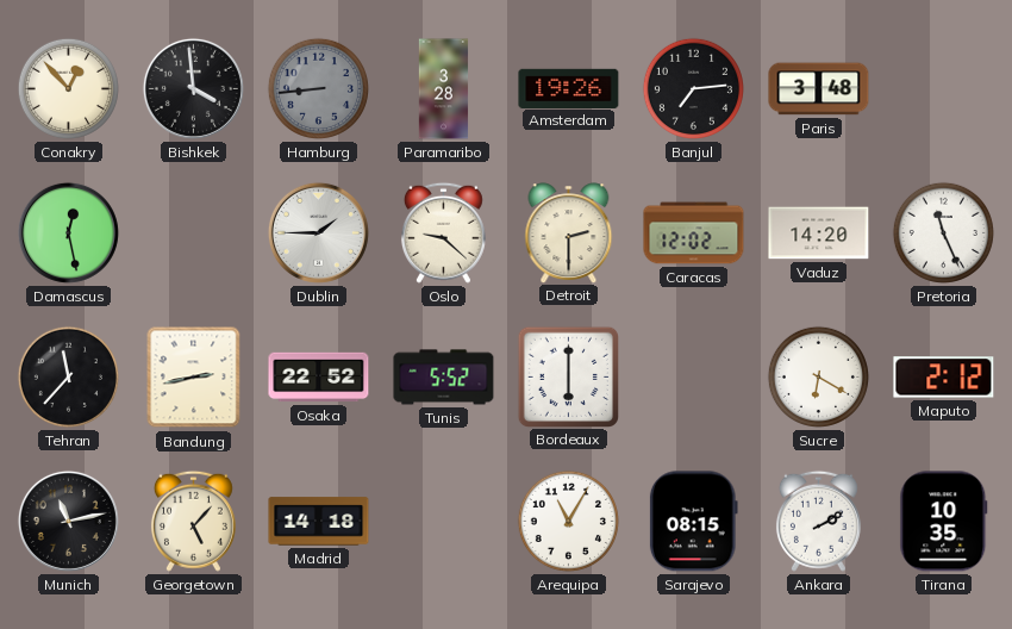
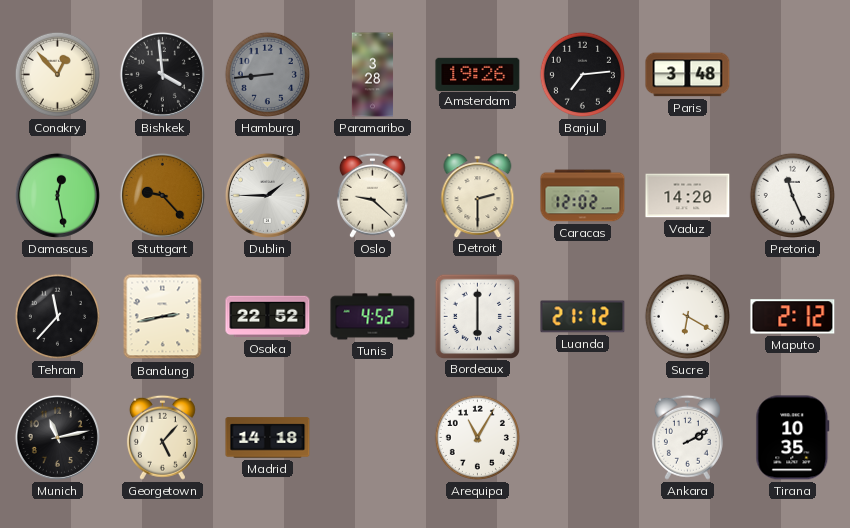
Stuttgart: none -> 9:23 (162, 195)
Tunis: 5:52 -> 4:52 (373, 317)
Luanda: none -> 21:12 (583, 317)
Sarajevo: 08:15 -> none (693, 522)
